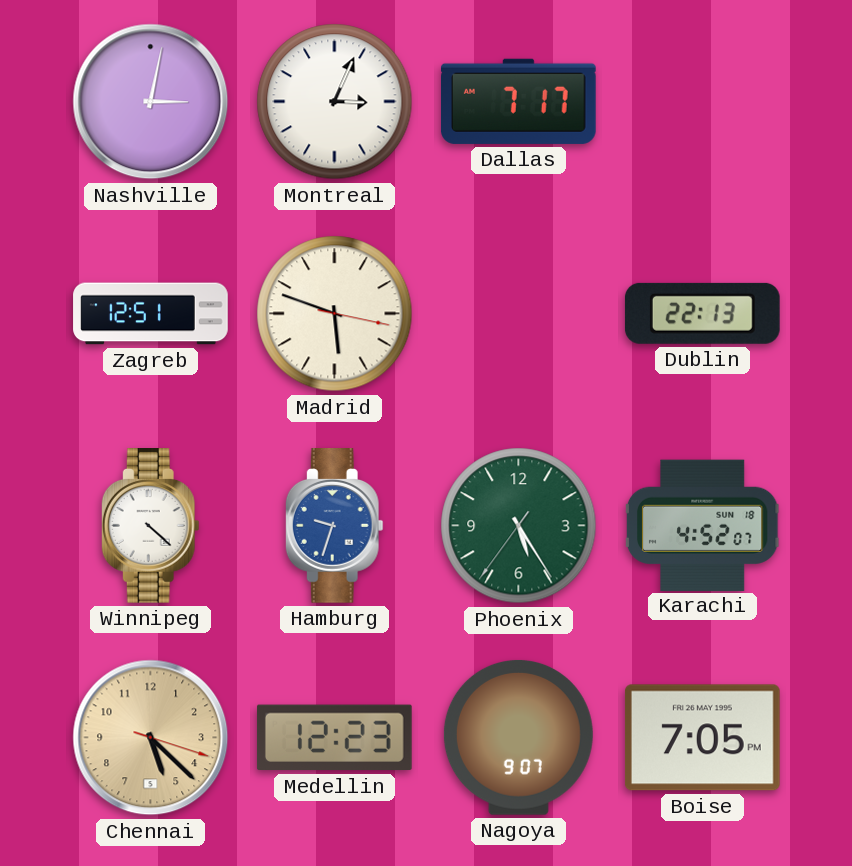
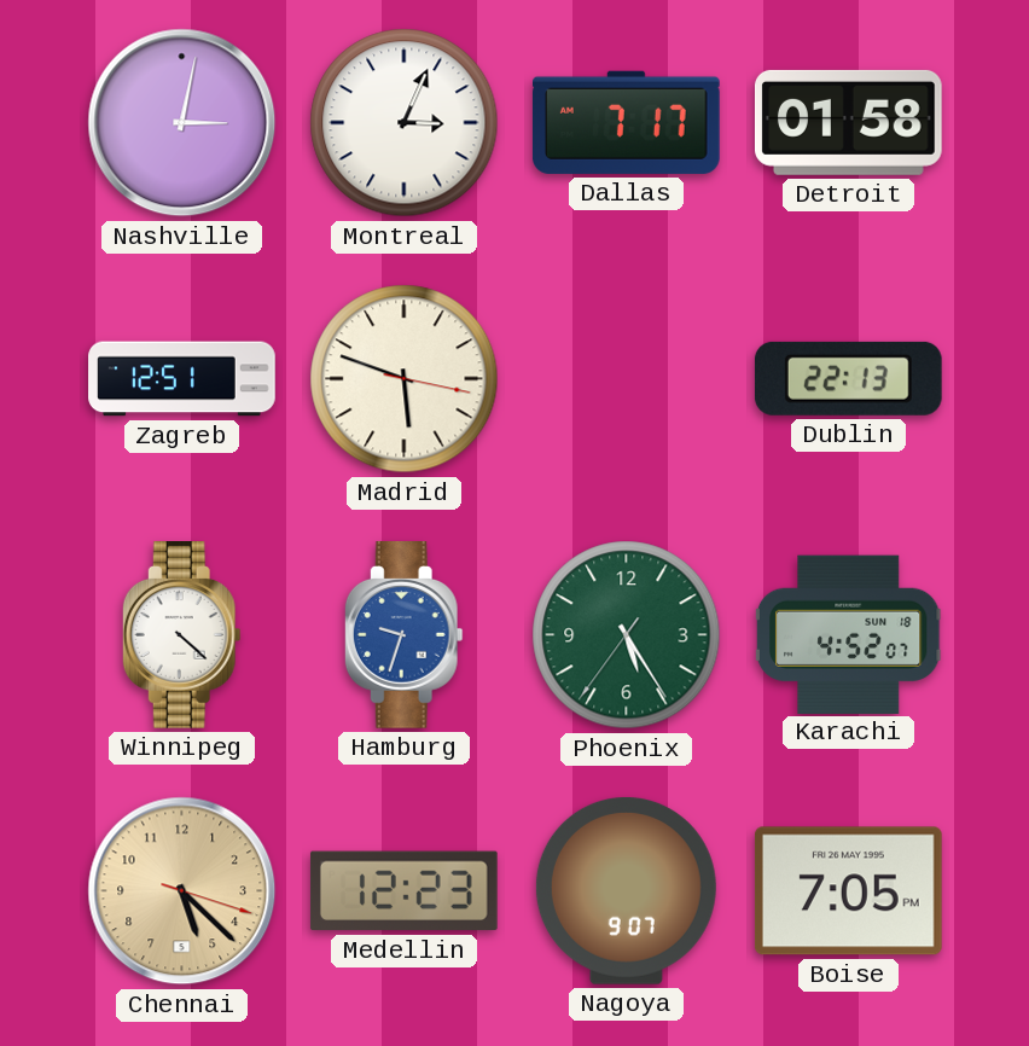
Detroit: none -> 01:58 (849, 122)
